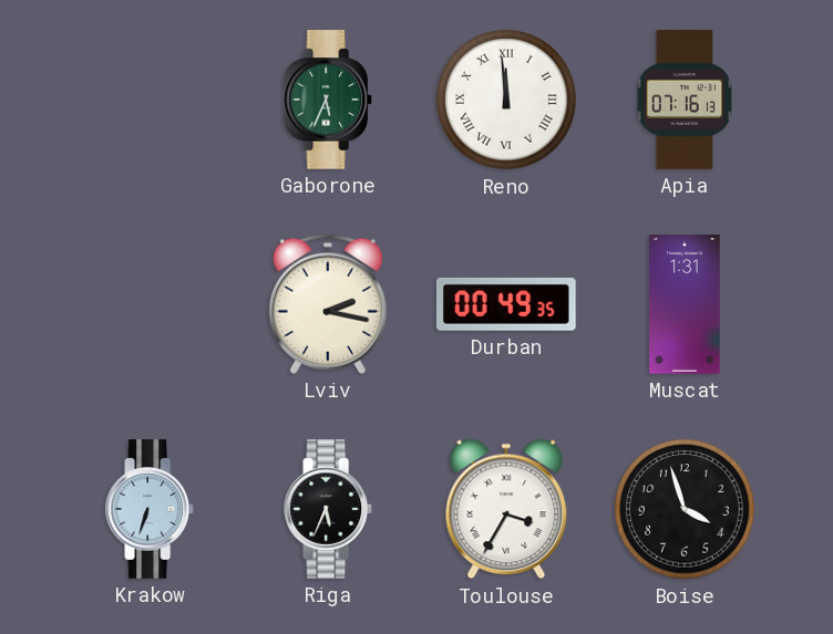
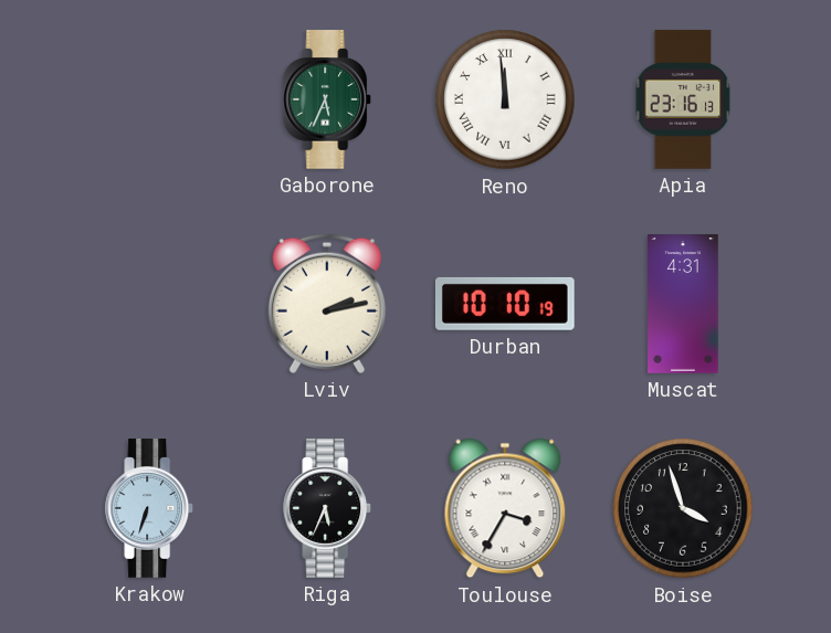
Apia: 07:16 -> 23:16 (683, 99)
Lviv: 2:17 -> 2:13 (327, 304)
Durban: 00:49 -> 10:10 (505, 304)
Muscat: 1:31 -> 4:31 (683, 304)
